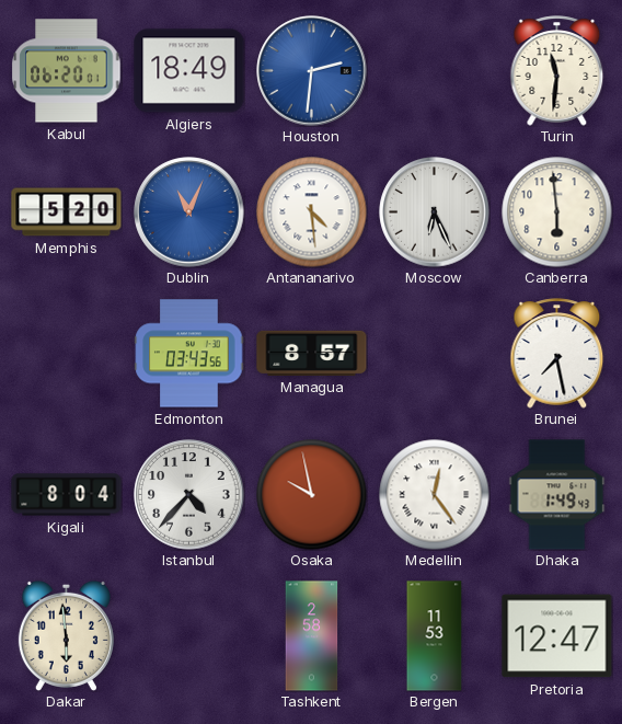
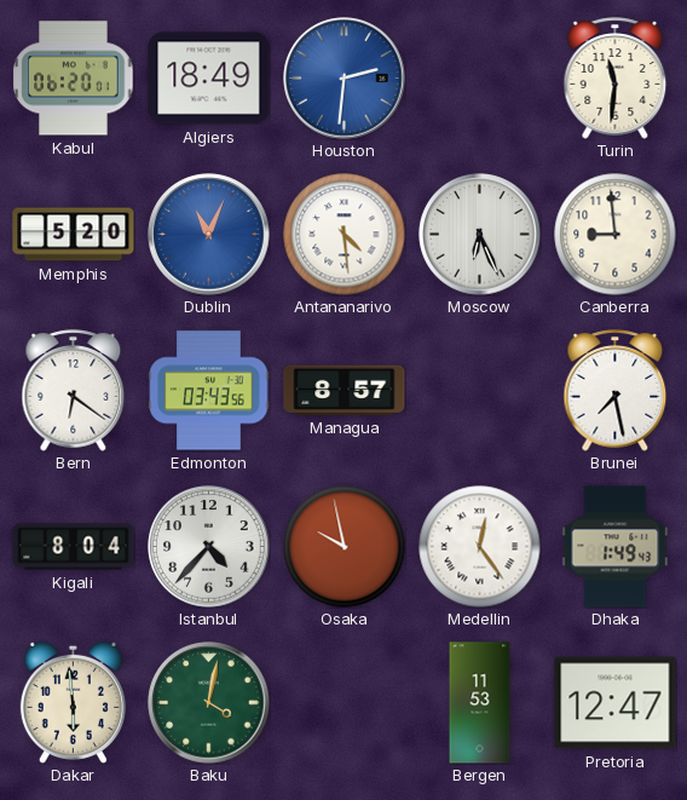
Canberra: 5:59 -> 8:59 (616, 235)
Bern: none -> 6:21 (74, 391)
Baku: none -> 4:02 (209, 703)
Tashkent: 2:58 -> none (312, 636)
